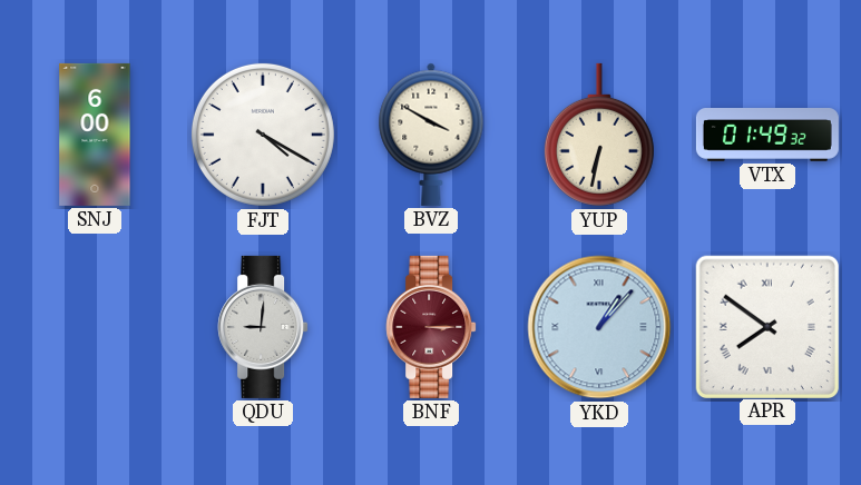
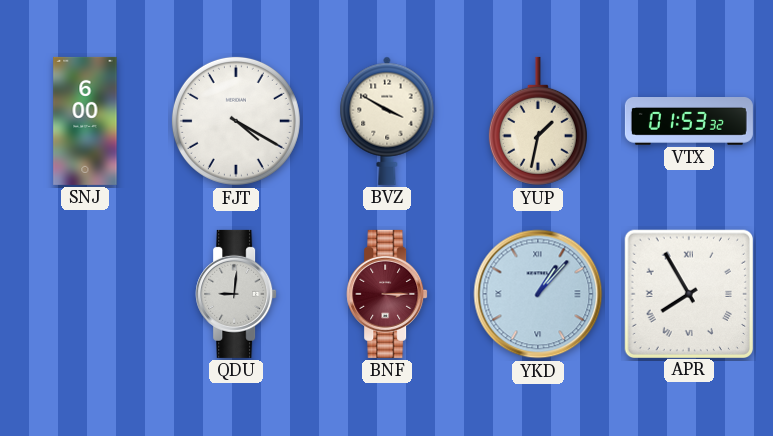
YUP: 6:32 -> 1:32 (538, 121)
VTX: 01:49 -> 01:53 (689, 122)
APR: 7:51 -> 7:55 (688, 293)
